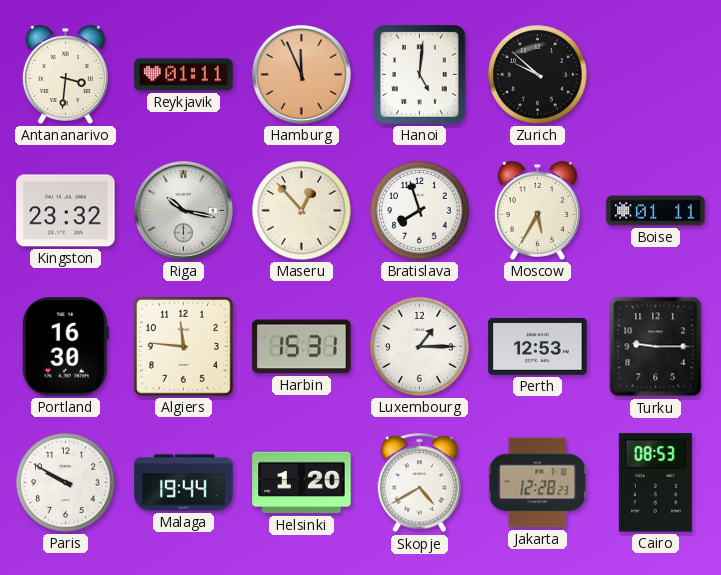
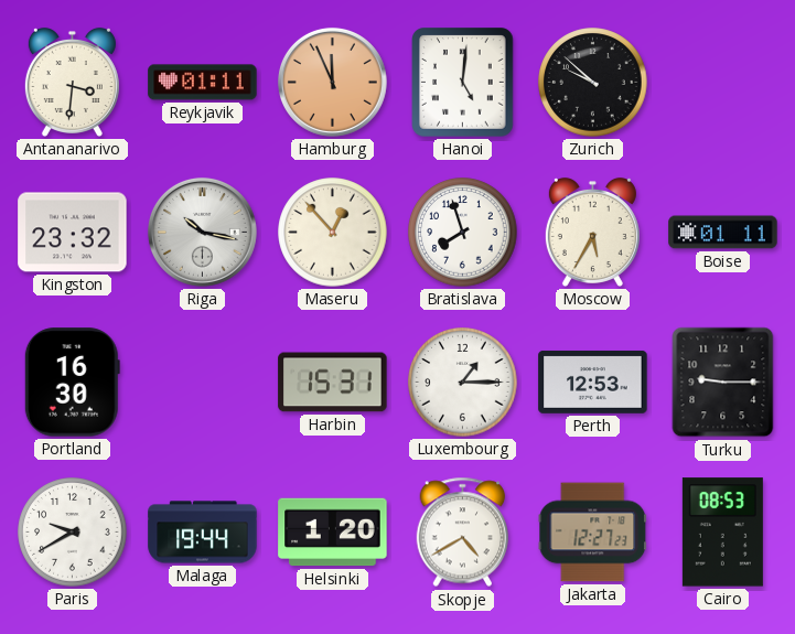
Algiers: 11:46 -> none (183, 346)
Paris: 9:50 -> 9:40 (73, 533)
Jakarta: 12:28 -> 12:27 (593, 533)
